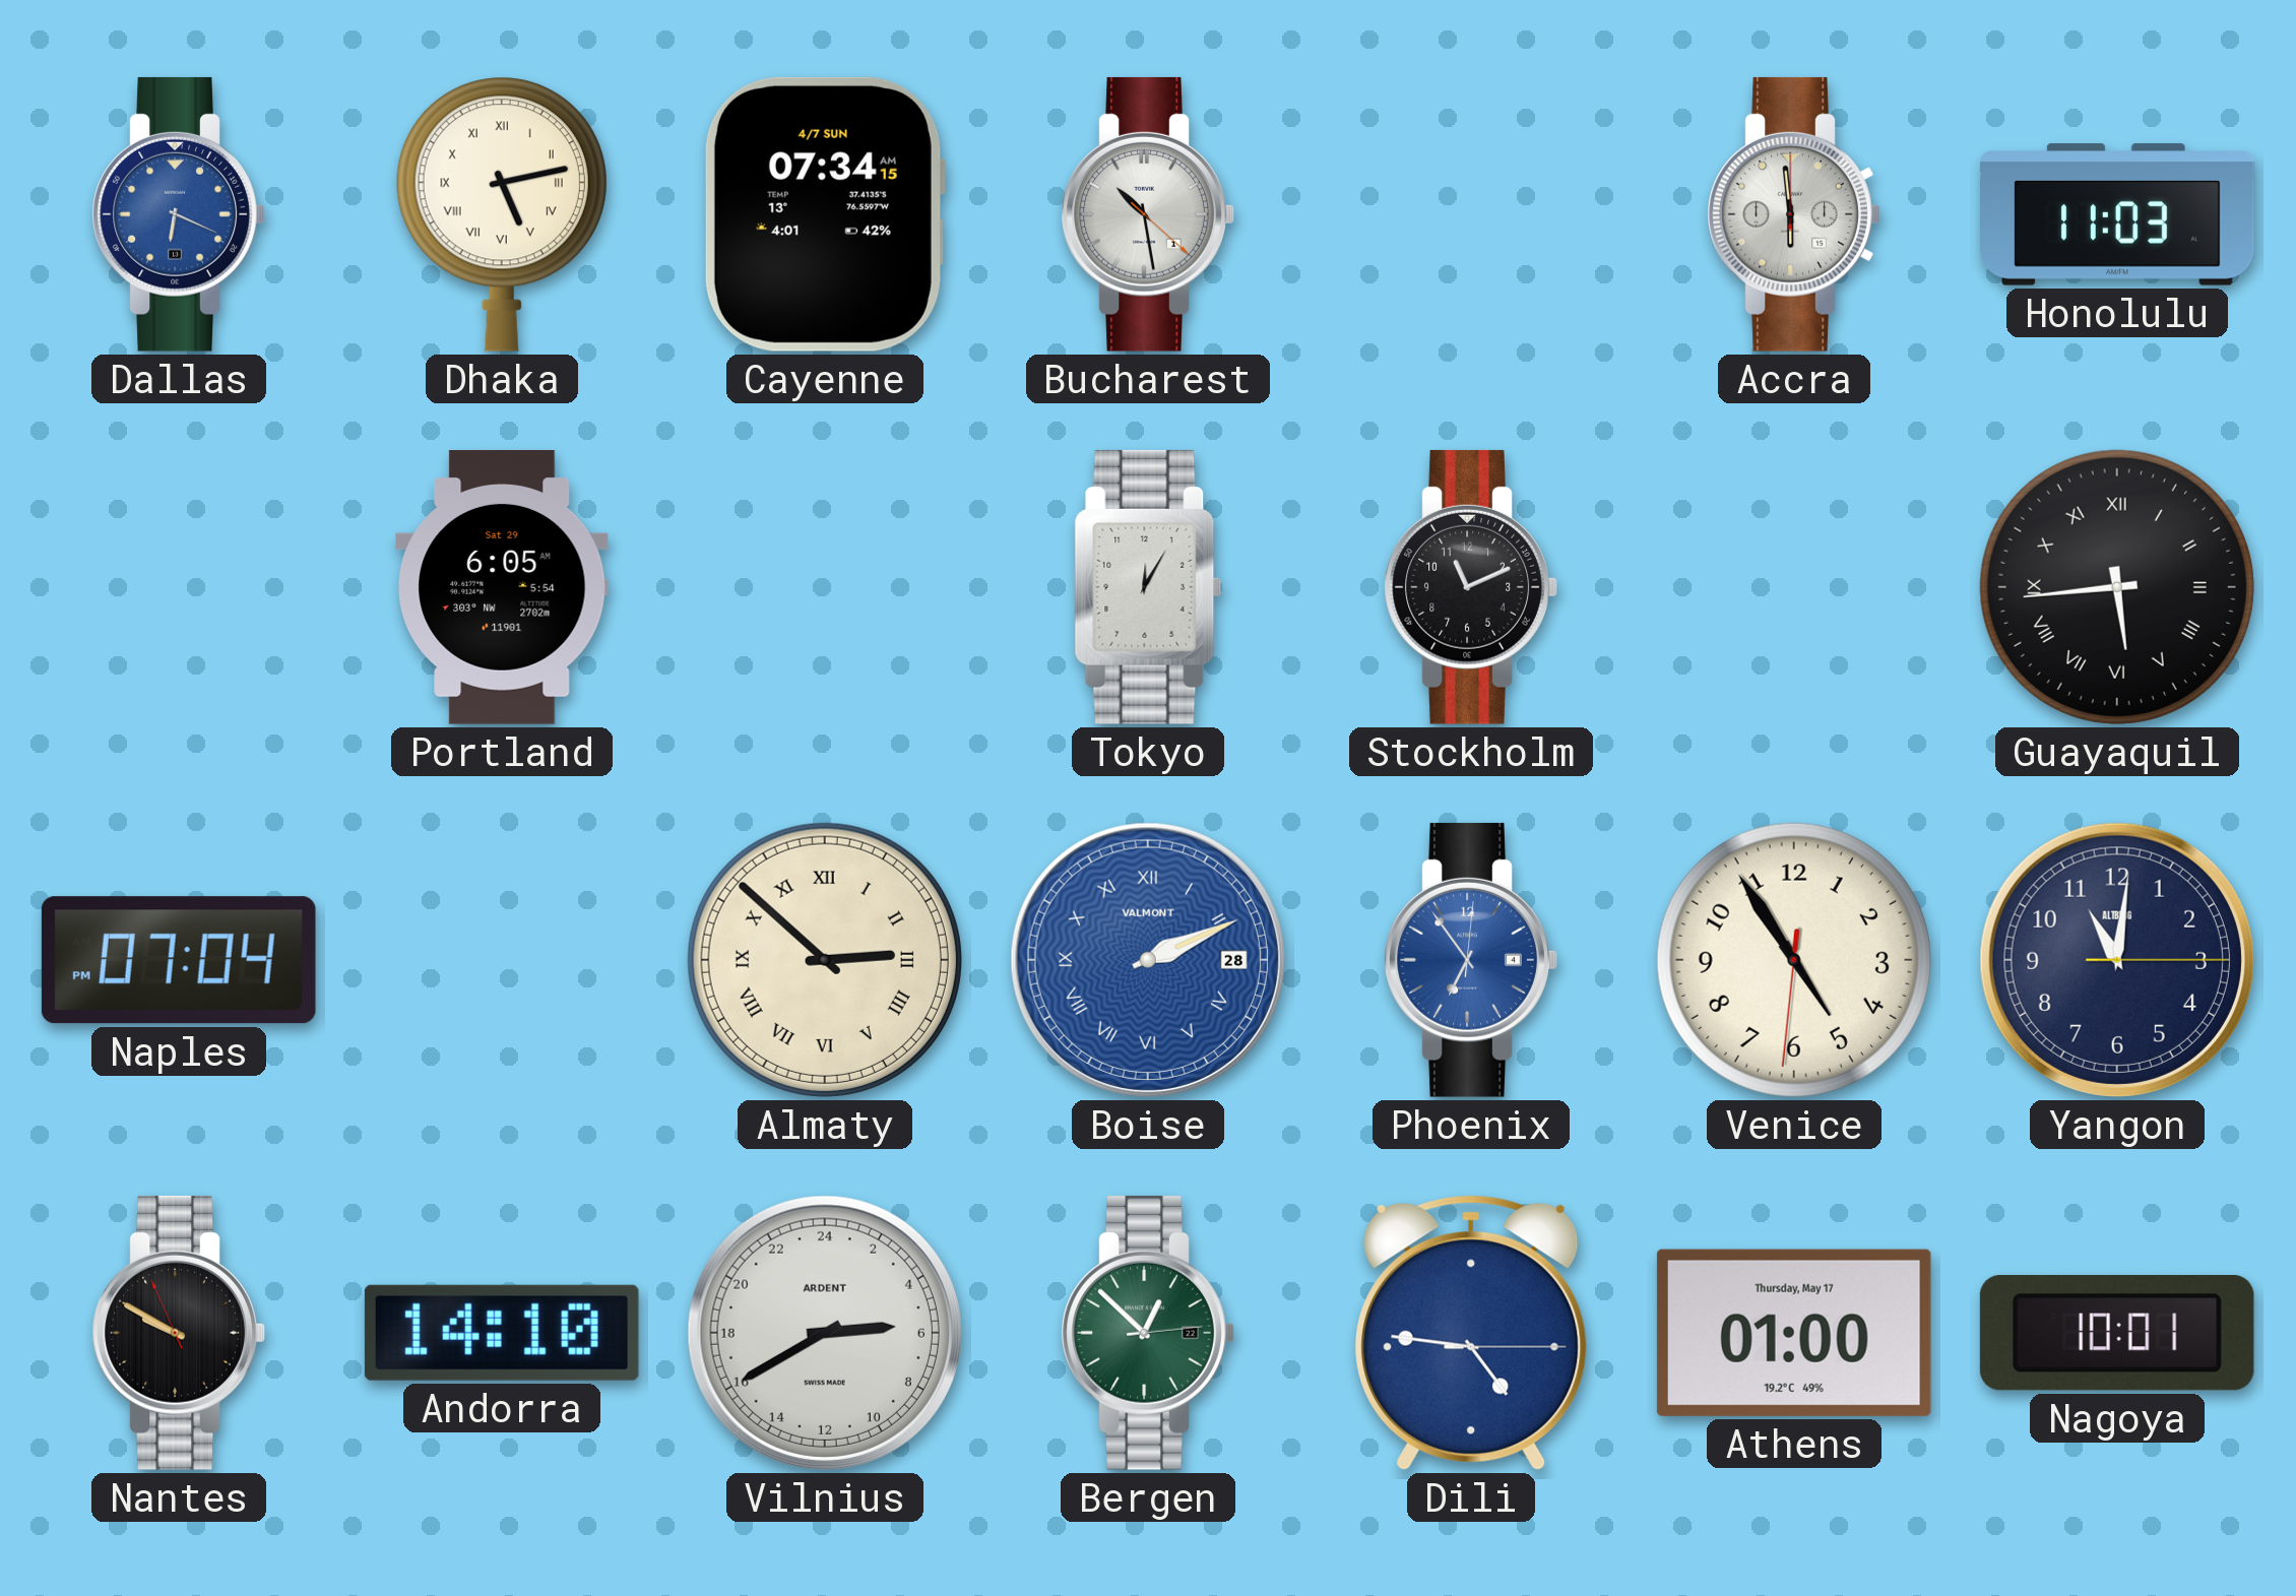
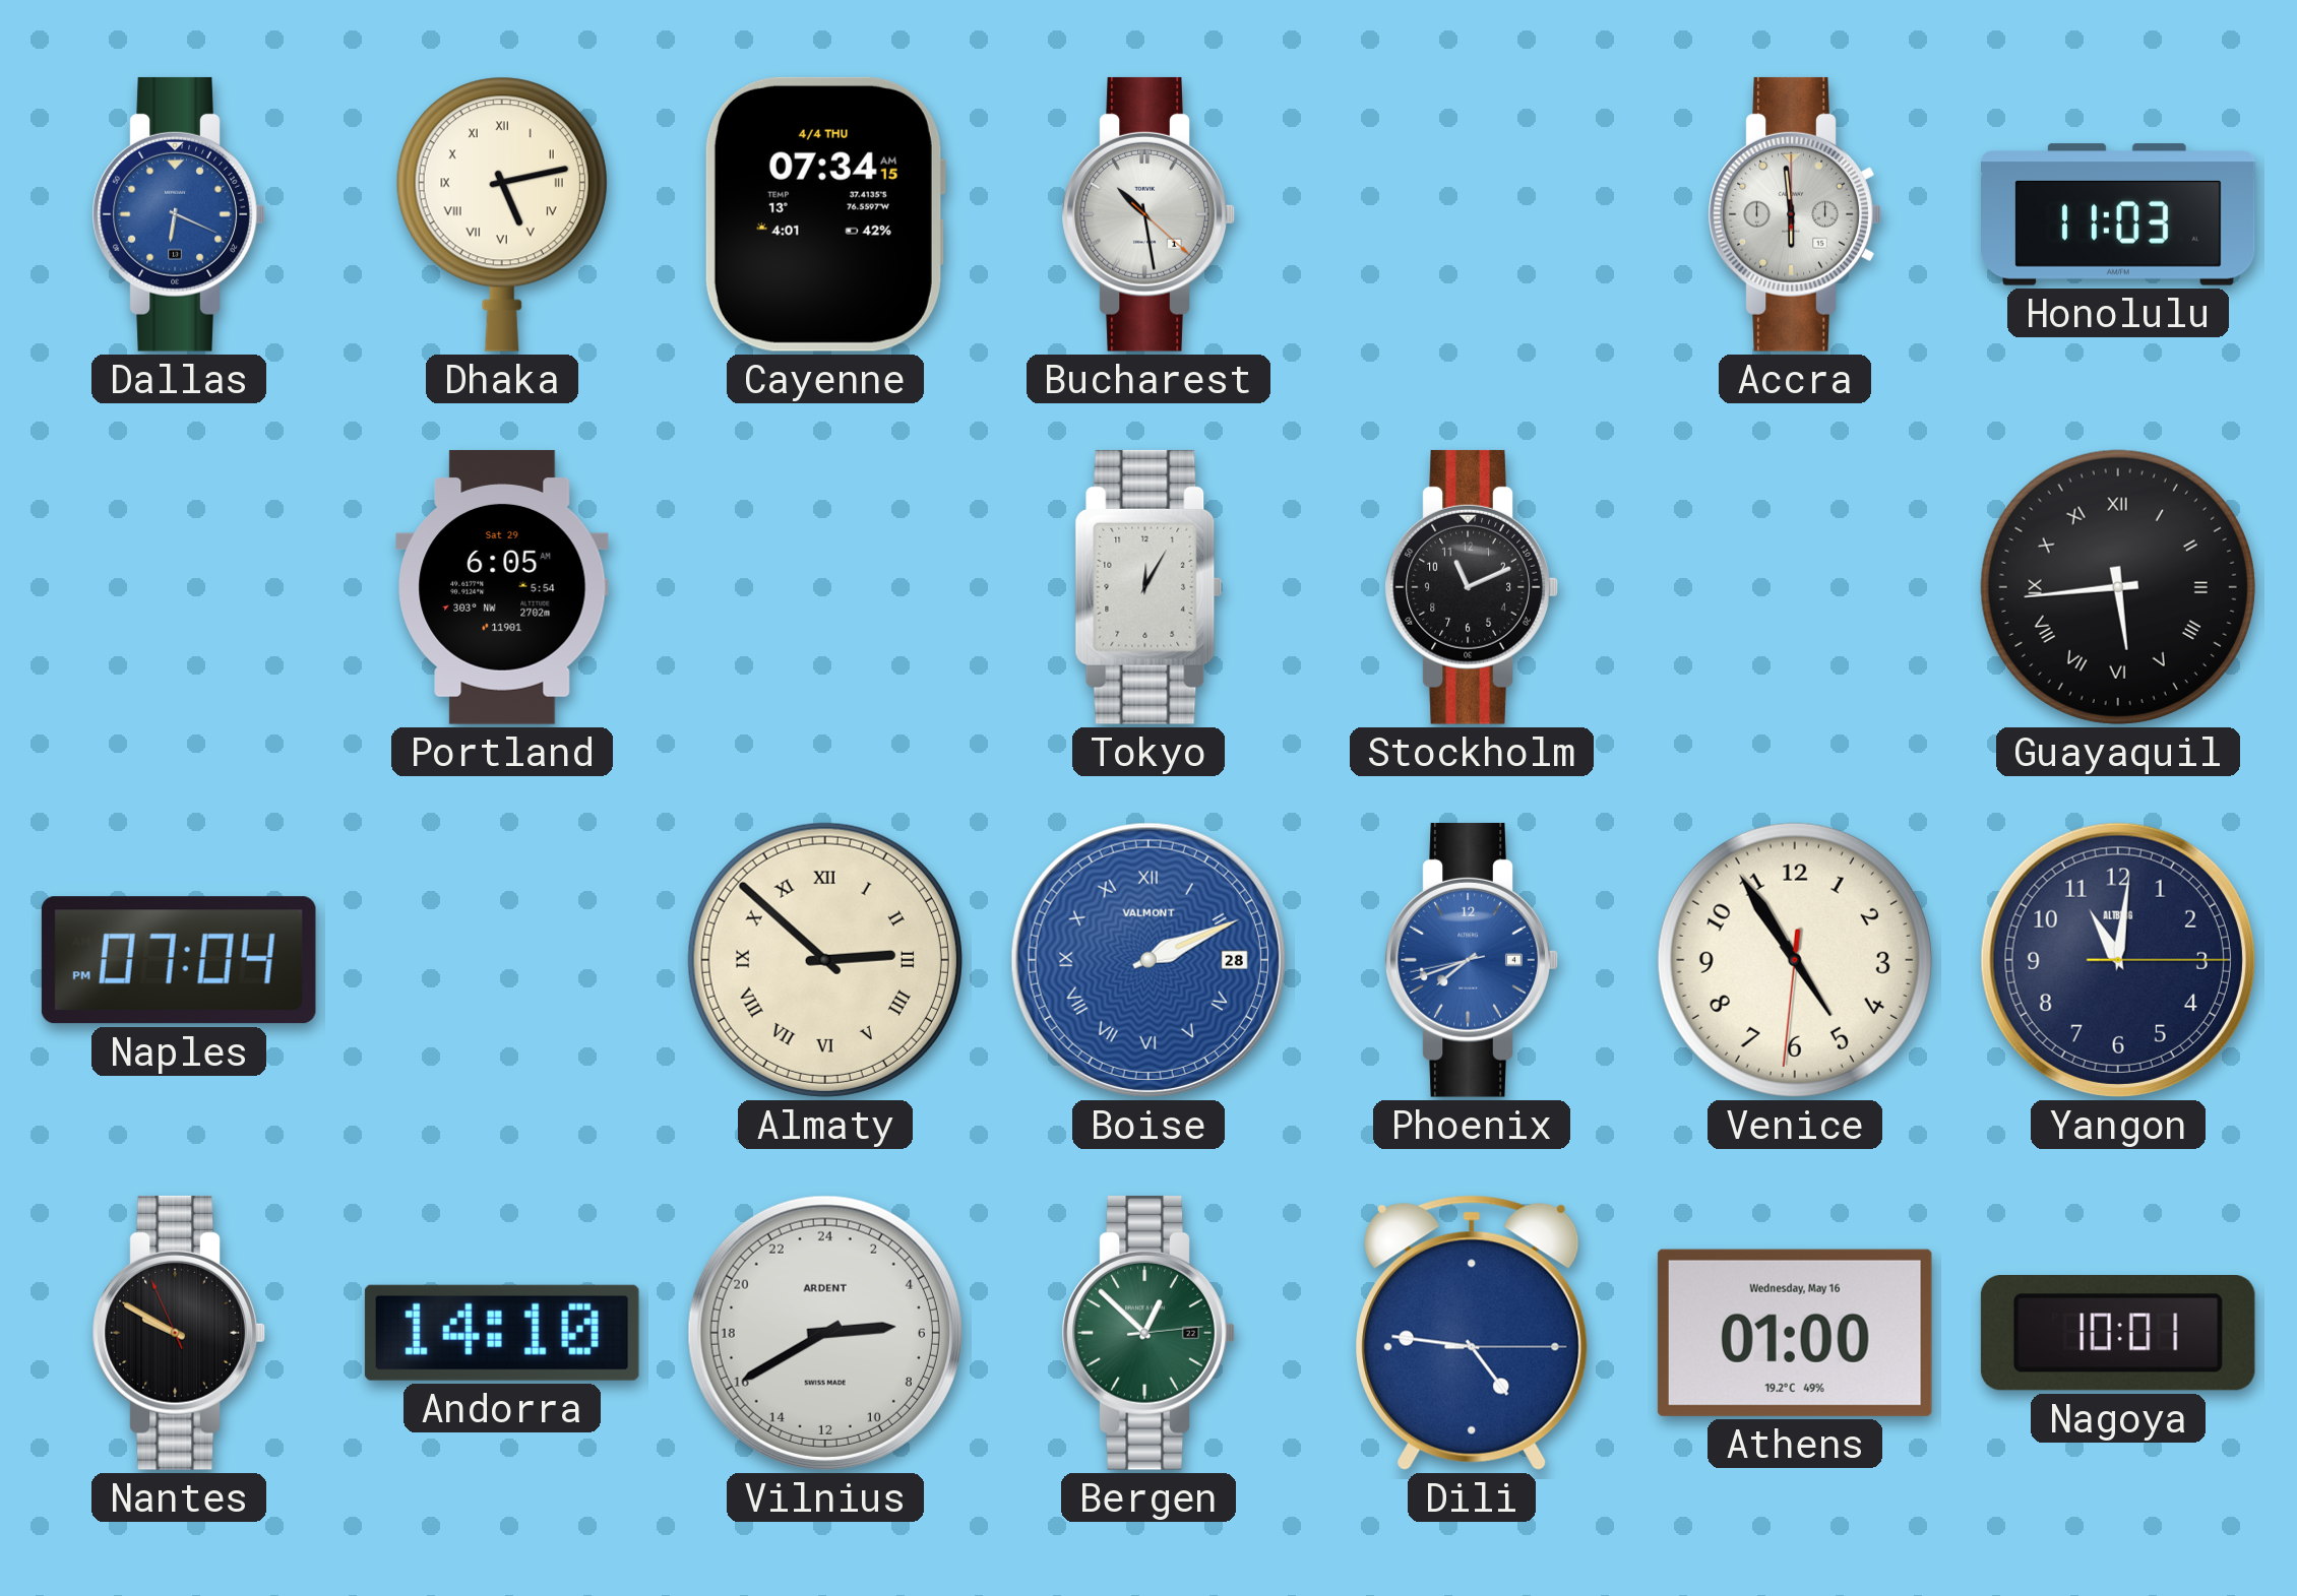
Cayenne date: 4/7 SUN -> 4/4 THU (824, 214)
Phoenix: 6:54 -> 7:41 (1472, 960)
Athens date: Thursday, May 17 -> Wednesday, May 16 (1795, 1333)
